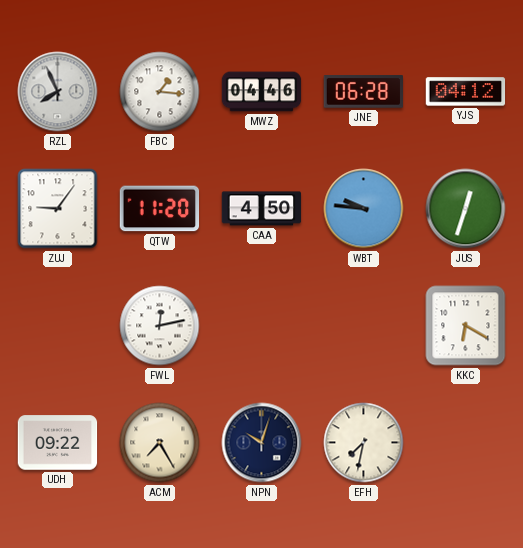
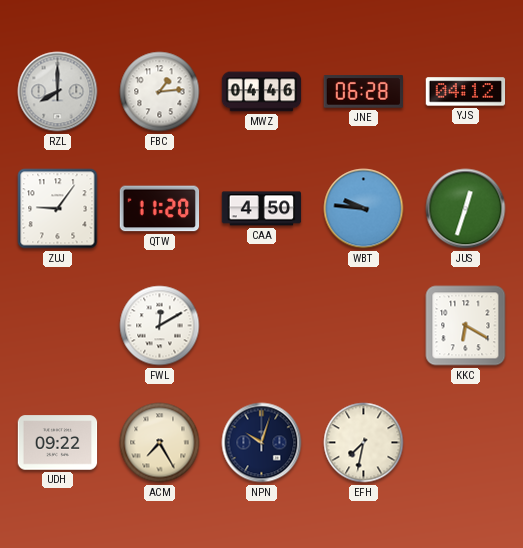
RZL: 7:56 -> 8:00 (58, 92)
FBC: 1:16 -> 1:14 (160, 92)
FWL: 12:13 -> 12:10 (160, 326)
